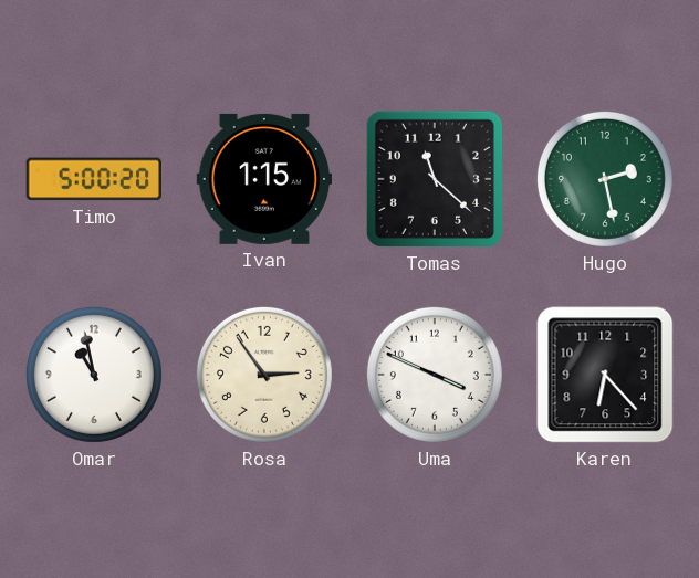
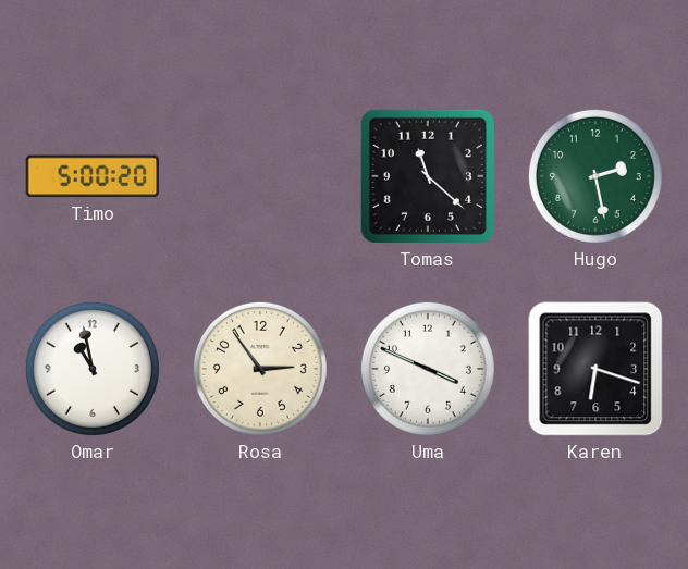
Ivan: 1:15 -> none (264, 179)
Karen: 6:23 -> 6:18 (595, 369)
